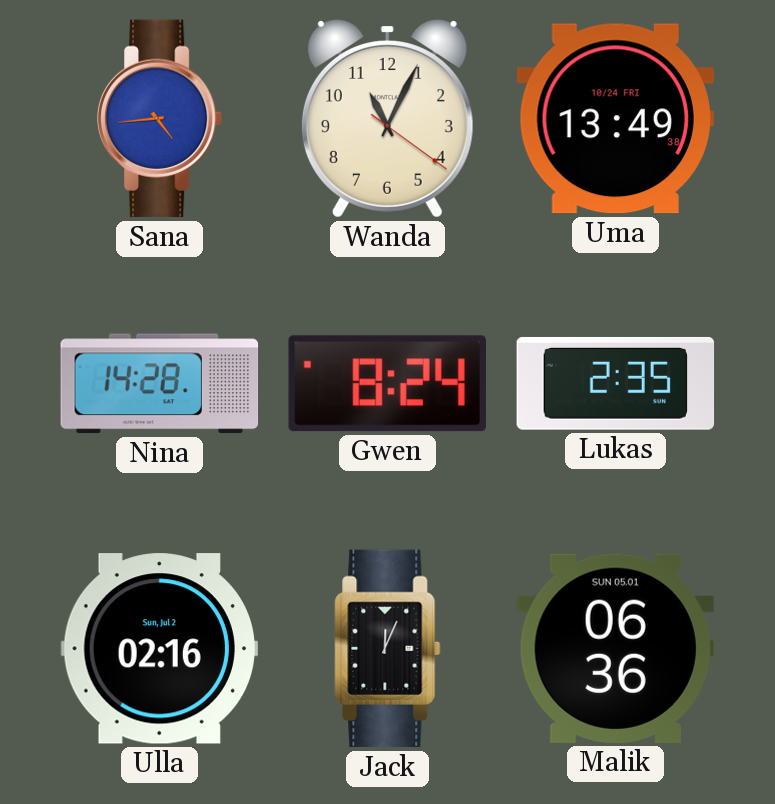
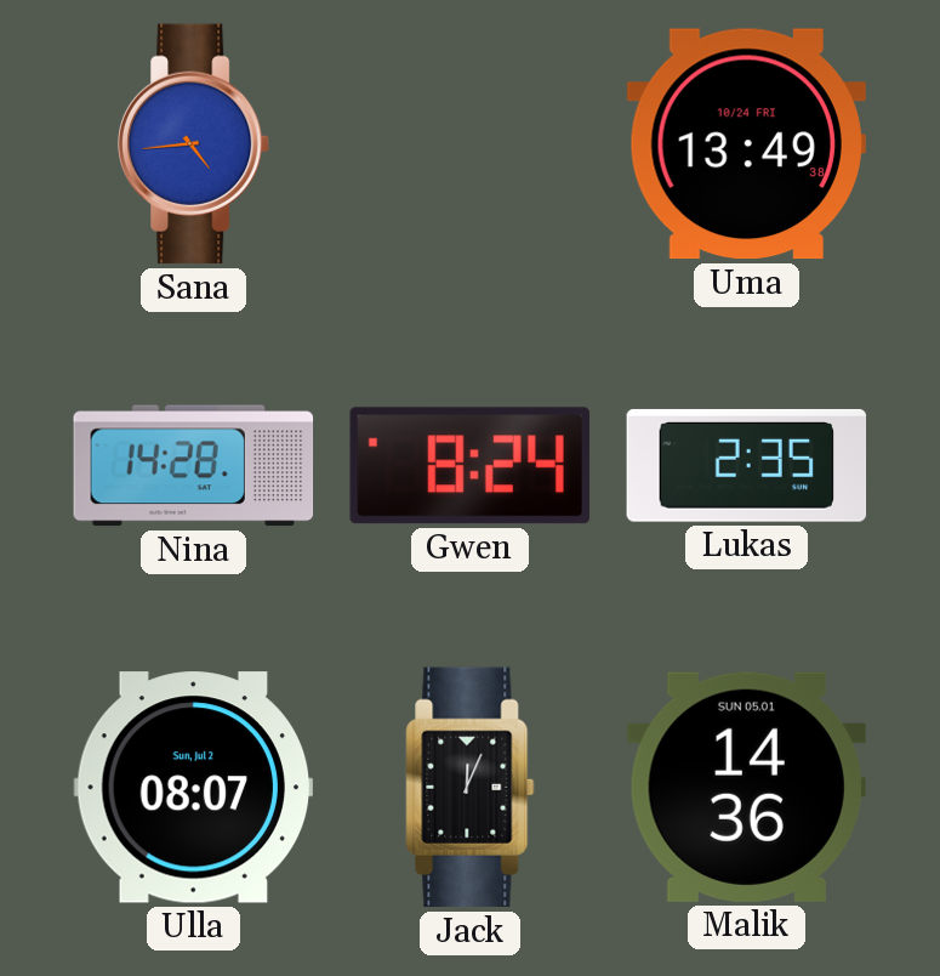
Wanda: 11:04 -> none (387, 119)
Ulla: 02:16 -> 08:07 (193, 788)
Malik: 06:36 -> 14:36 (746, 787)
